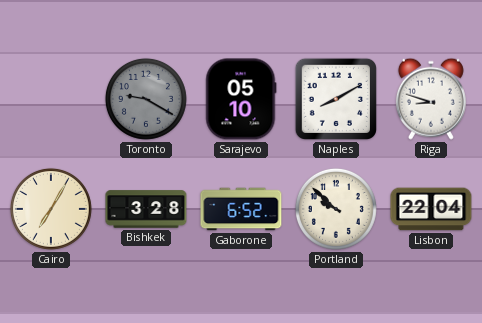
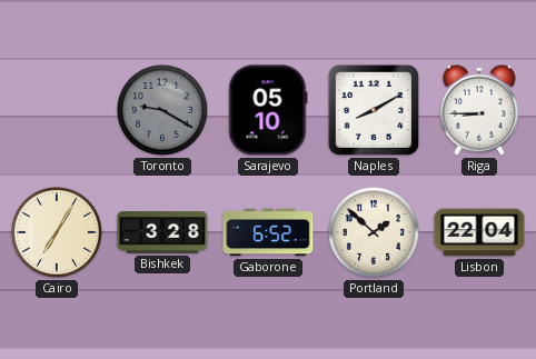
Riga: 8:48 -> 8:45 (479, 110)
Portland: 9:52 -> 1:52 (374, 232)
